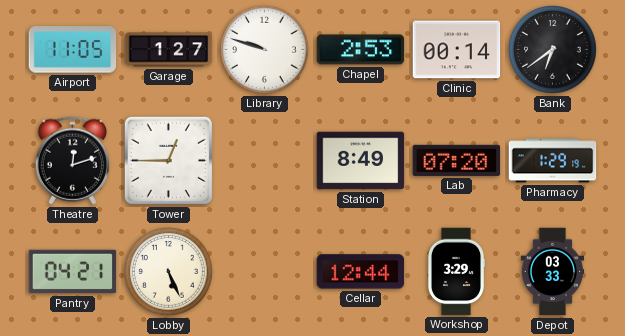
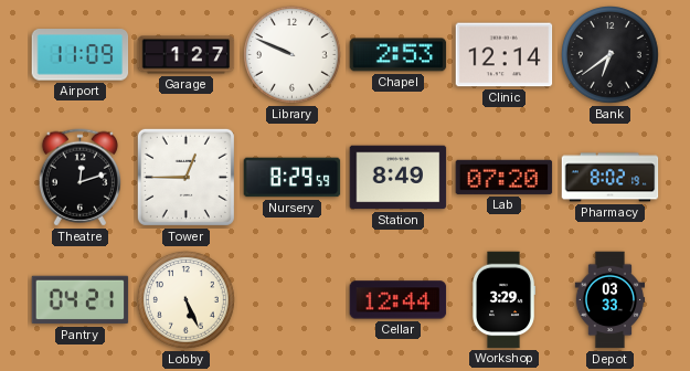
Airport: 11:05 -> 11:09 (81, 55)
Library: 9:48 -> 9:49 (293, 55)
Clinic: 00:14 -> 12:14 (505, 55)
Nursery: none -> 8:29 (293, 178)
Pharmacy: 1:29 -> 8:02 (611, 178)
